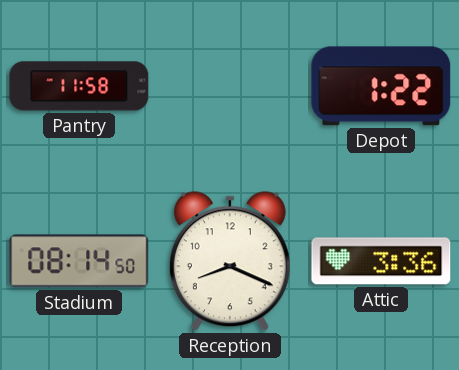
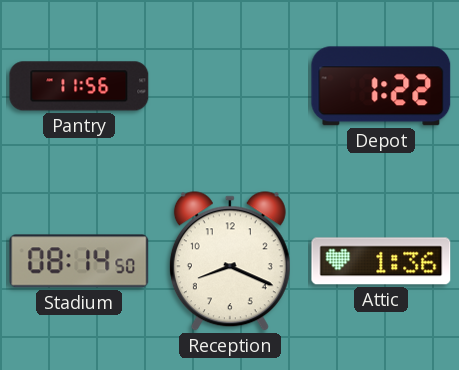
Pantry: 11:58 -> 11:56 (79, 86)
Attic: 3:36 -> 1:36 (381, 261)
